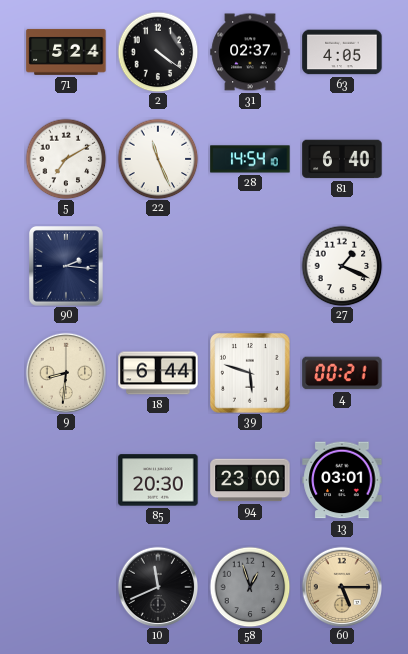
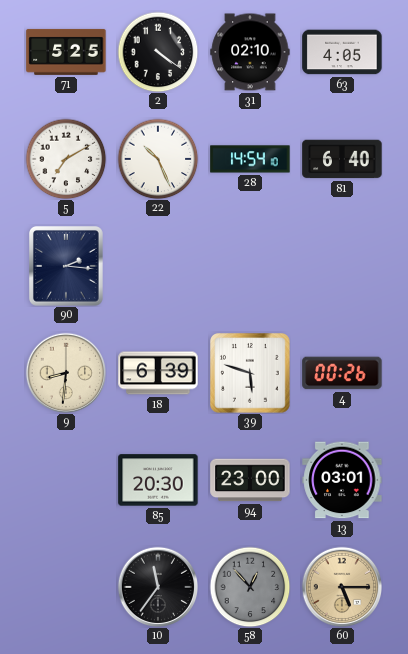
71: 5:24 -> 5:25 (66, 52)
31: 02:37 -> 02:10 (250, 52)
22: 11:26 -> 10:26 (158, 159)
27: 1:19 -> none (342, 266)
18: 6:44 -> 6:39 (158, 373)
4: 00:21 -> 00:26 (342, 373)
10: 11:41 -> 11:36 (158, 587)
58: 12:57 -> 12:53 (250, 587)
